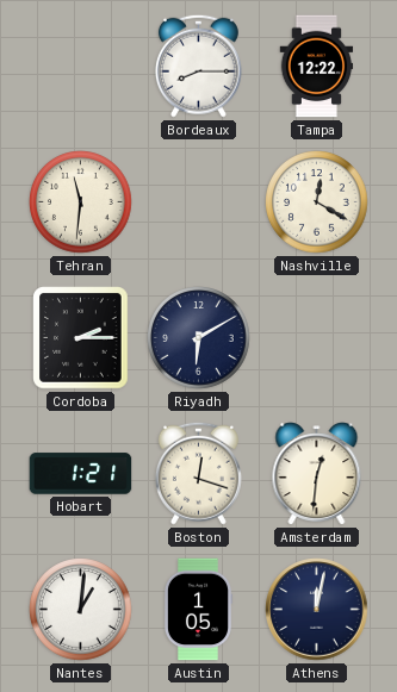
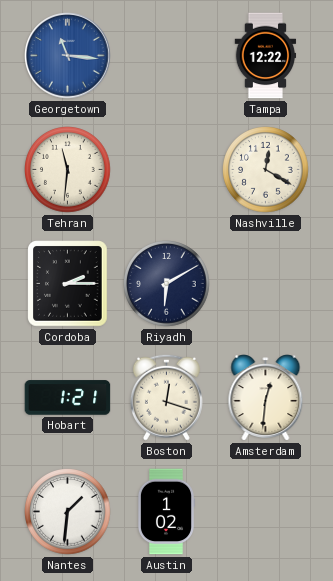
Georgetown: none -> 11:16 (68, 56)
Bordeaux: 8:15 -> none (198, 66)
Nantes: 1:01 -> 1:31 (68, 512)
Austin: 1:05 -> 1:02 (166, 512)
Athens: 12:02 -> none (317, 610)
